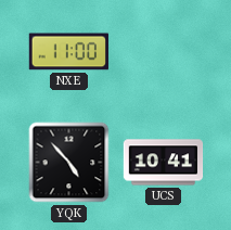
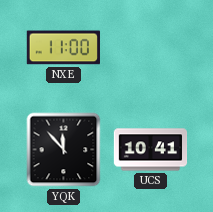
YQK: 4:53 -> 11:53 (64, 150)
